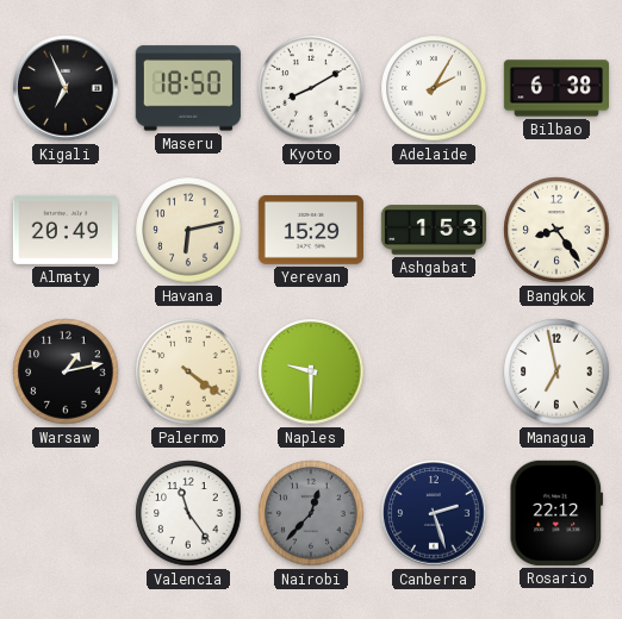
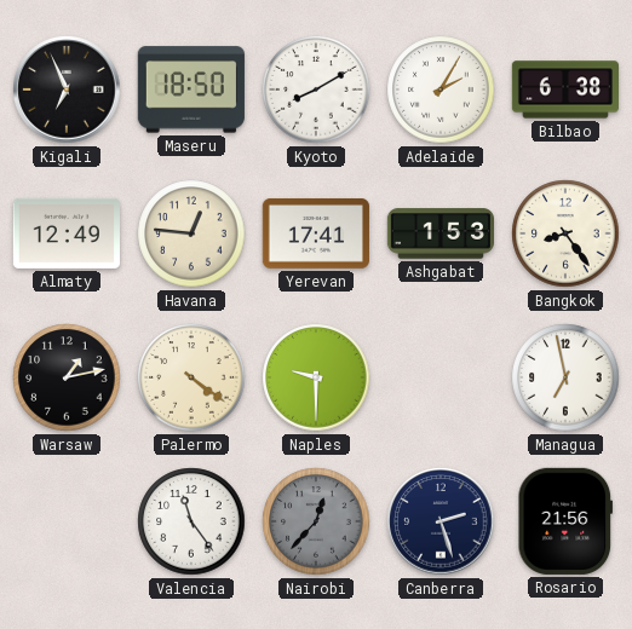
Almaty: 20:49 -> 12:49 (67, 233)
Havana: 6:13 -> 12:46 (191, 233)
Yerevan: 15:29 -> 17:41 (316, 233)
Rosario: 22:12 -> 21:56 (565, 521)
